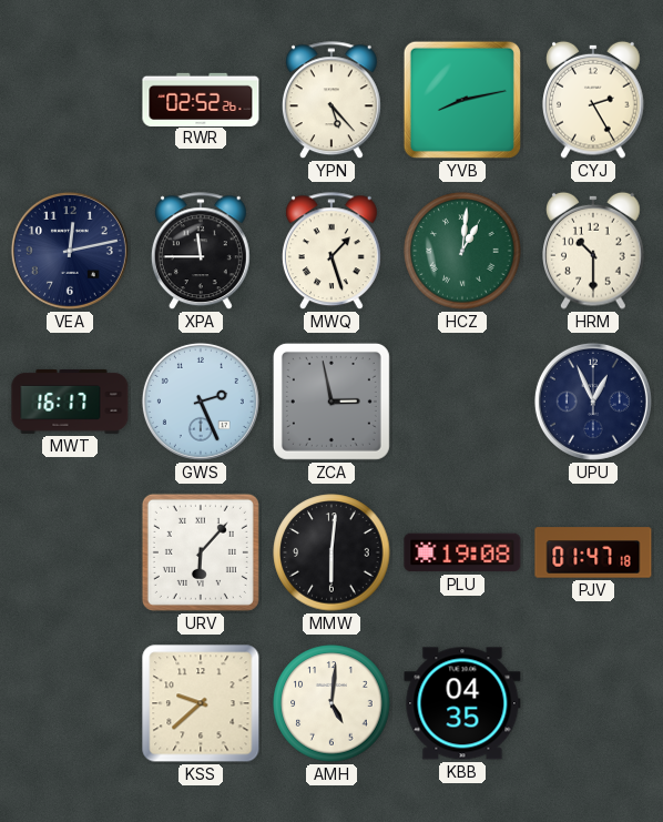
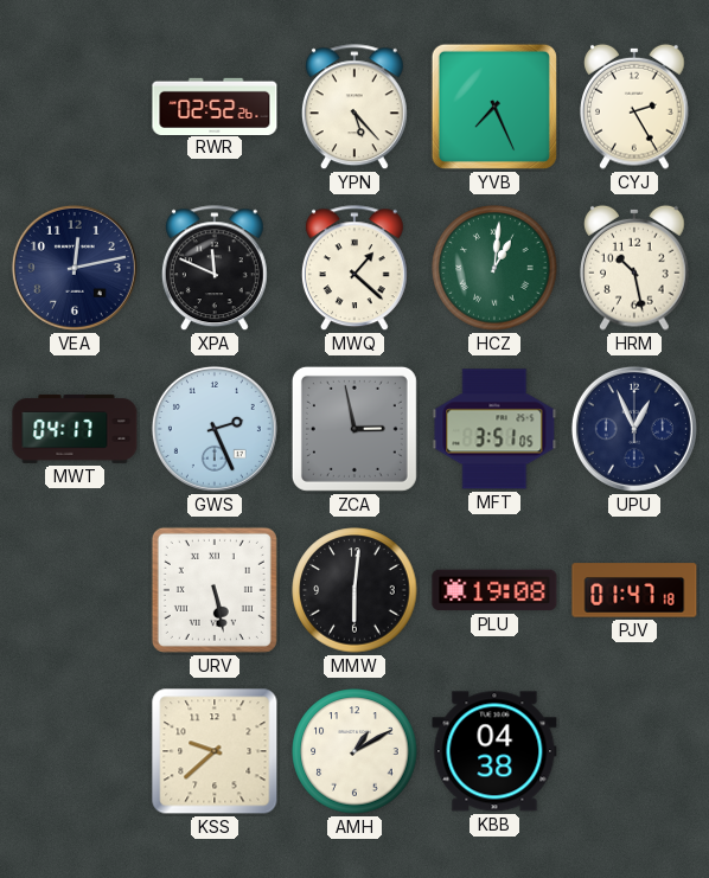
YVB: 8:13 -> 7:26 (494, 107)
XPA: 11:45 -> 11:49 (215, 269)
MWQ: 1:27 -> 1:22 (354, 269)
HRM: 10:30 -> 10:28 (634, 268)
MWT: 16:17 -> 04:17 (75, 429)
MFT: none -> 3:51 (494, 429)
URV: 6:07 -> 5:28 (215, 590)
AMH: 5:01 -> 1:10 (354, 751)
KBB: 04:35 -> 04:38 (494, 751)
